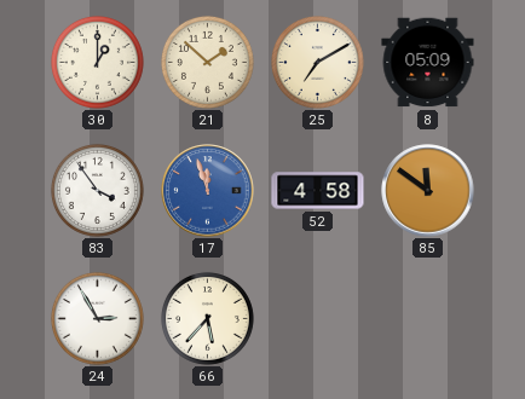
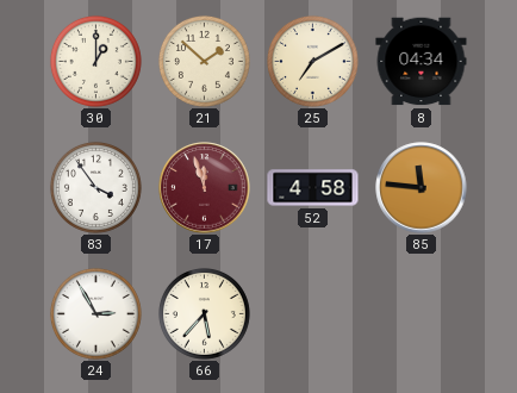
8: 05:09 -> 04:34 (422, 62)
17 dial: blue -> burgundy (205, 188)
85: 11:51 -> 11:46 (422, 188)
